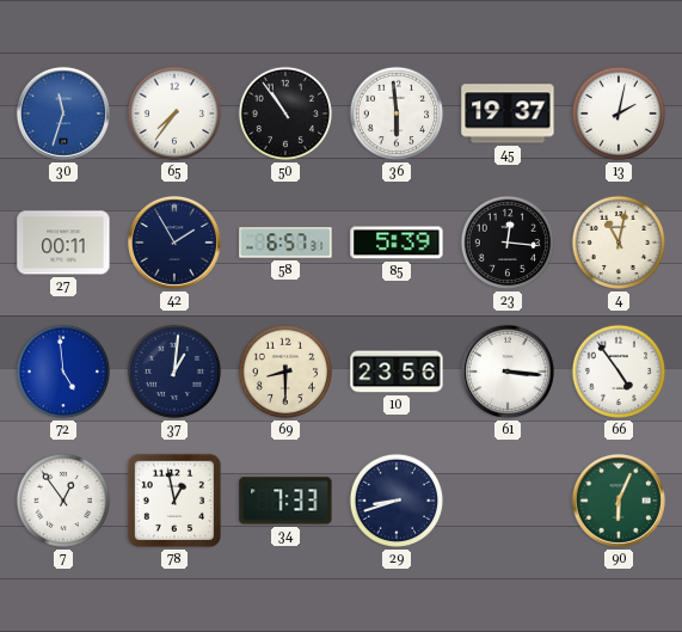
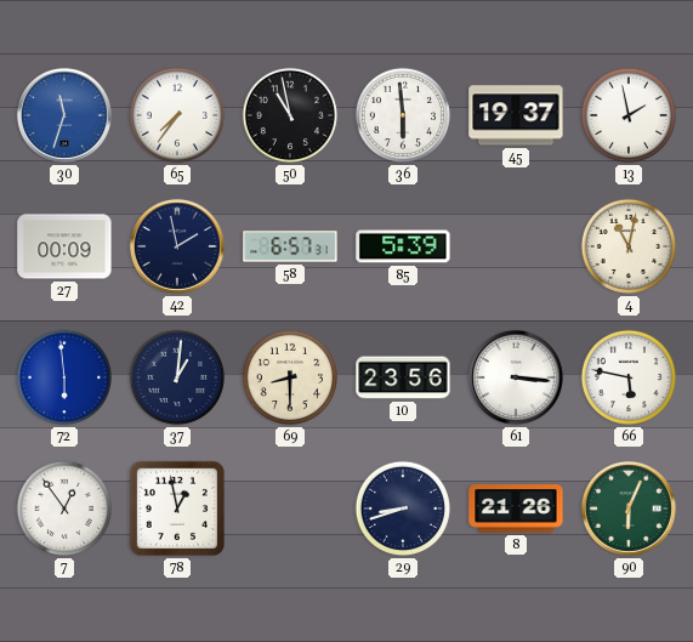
50: 10:54 -> 10:58 (290, 115)
13: 2:02 -> 1:58 (629, 115)
27: 00:11 -> 00:09 (64, 246)
42: 1:55 -> 1:58 (177, 246)
23: 12:16 -> none (508, 243)
72: 4:59 -> 5:59 (64, 377)
66: 4:54 -> 5:47 (629, 377)
34: 7:33 -> none (285, 501)
8: none -> 21:26 (516, 509)
